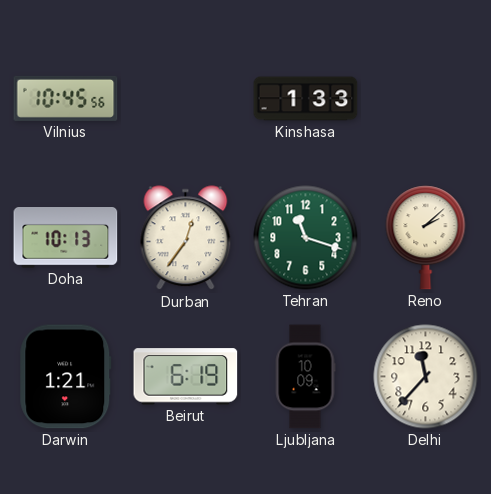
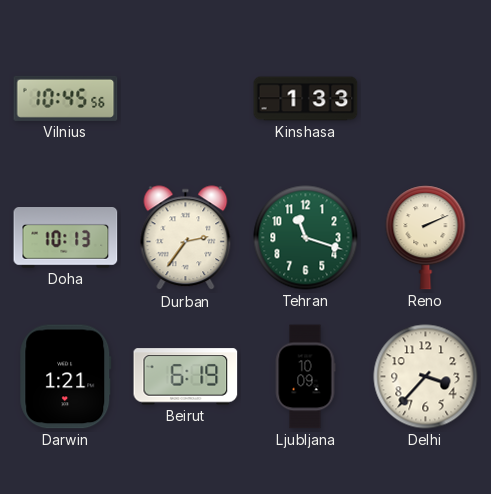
Durban: 12:36 -> 2:36 (186, 238)
Reno: 2:08 -> 2:11 (426, 238)
Delhi: 11:37 -> 3:37 (426, 377)
